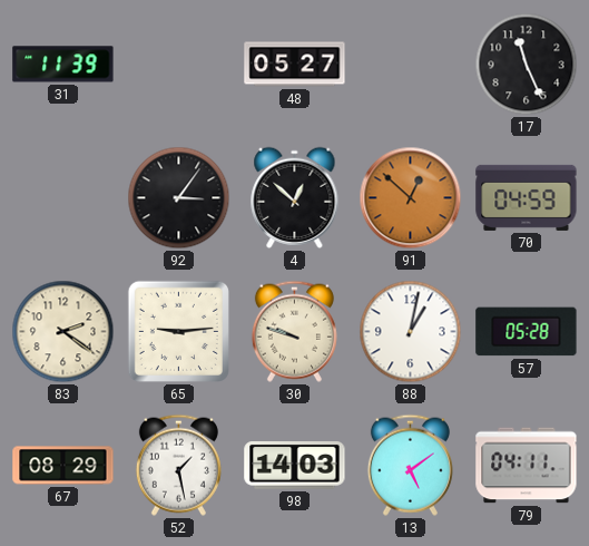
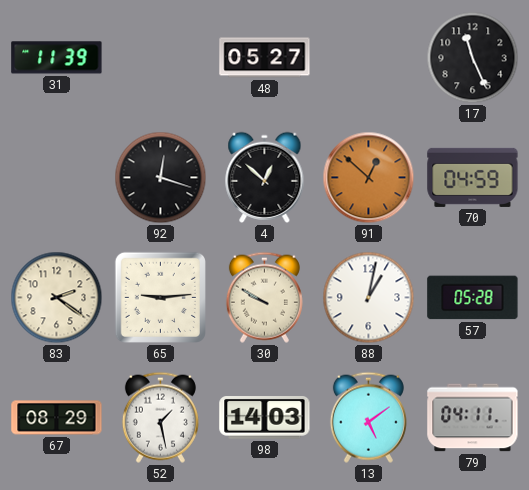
92: 3:06 -> 12:18 (161, 178)
30: 9:48 -> 9:50 (264, 297)
